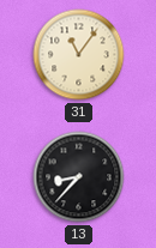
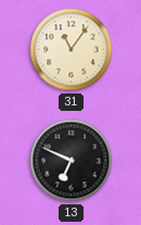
13: 8:37 -> 6:49 (72, 161)
